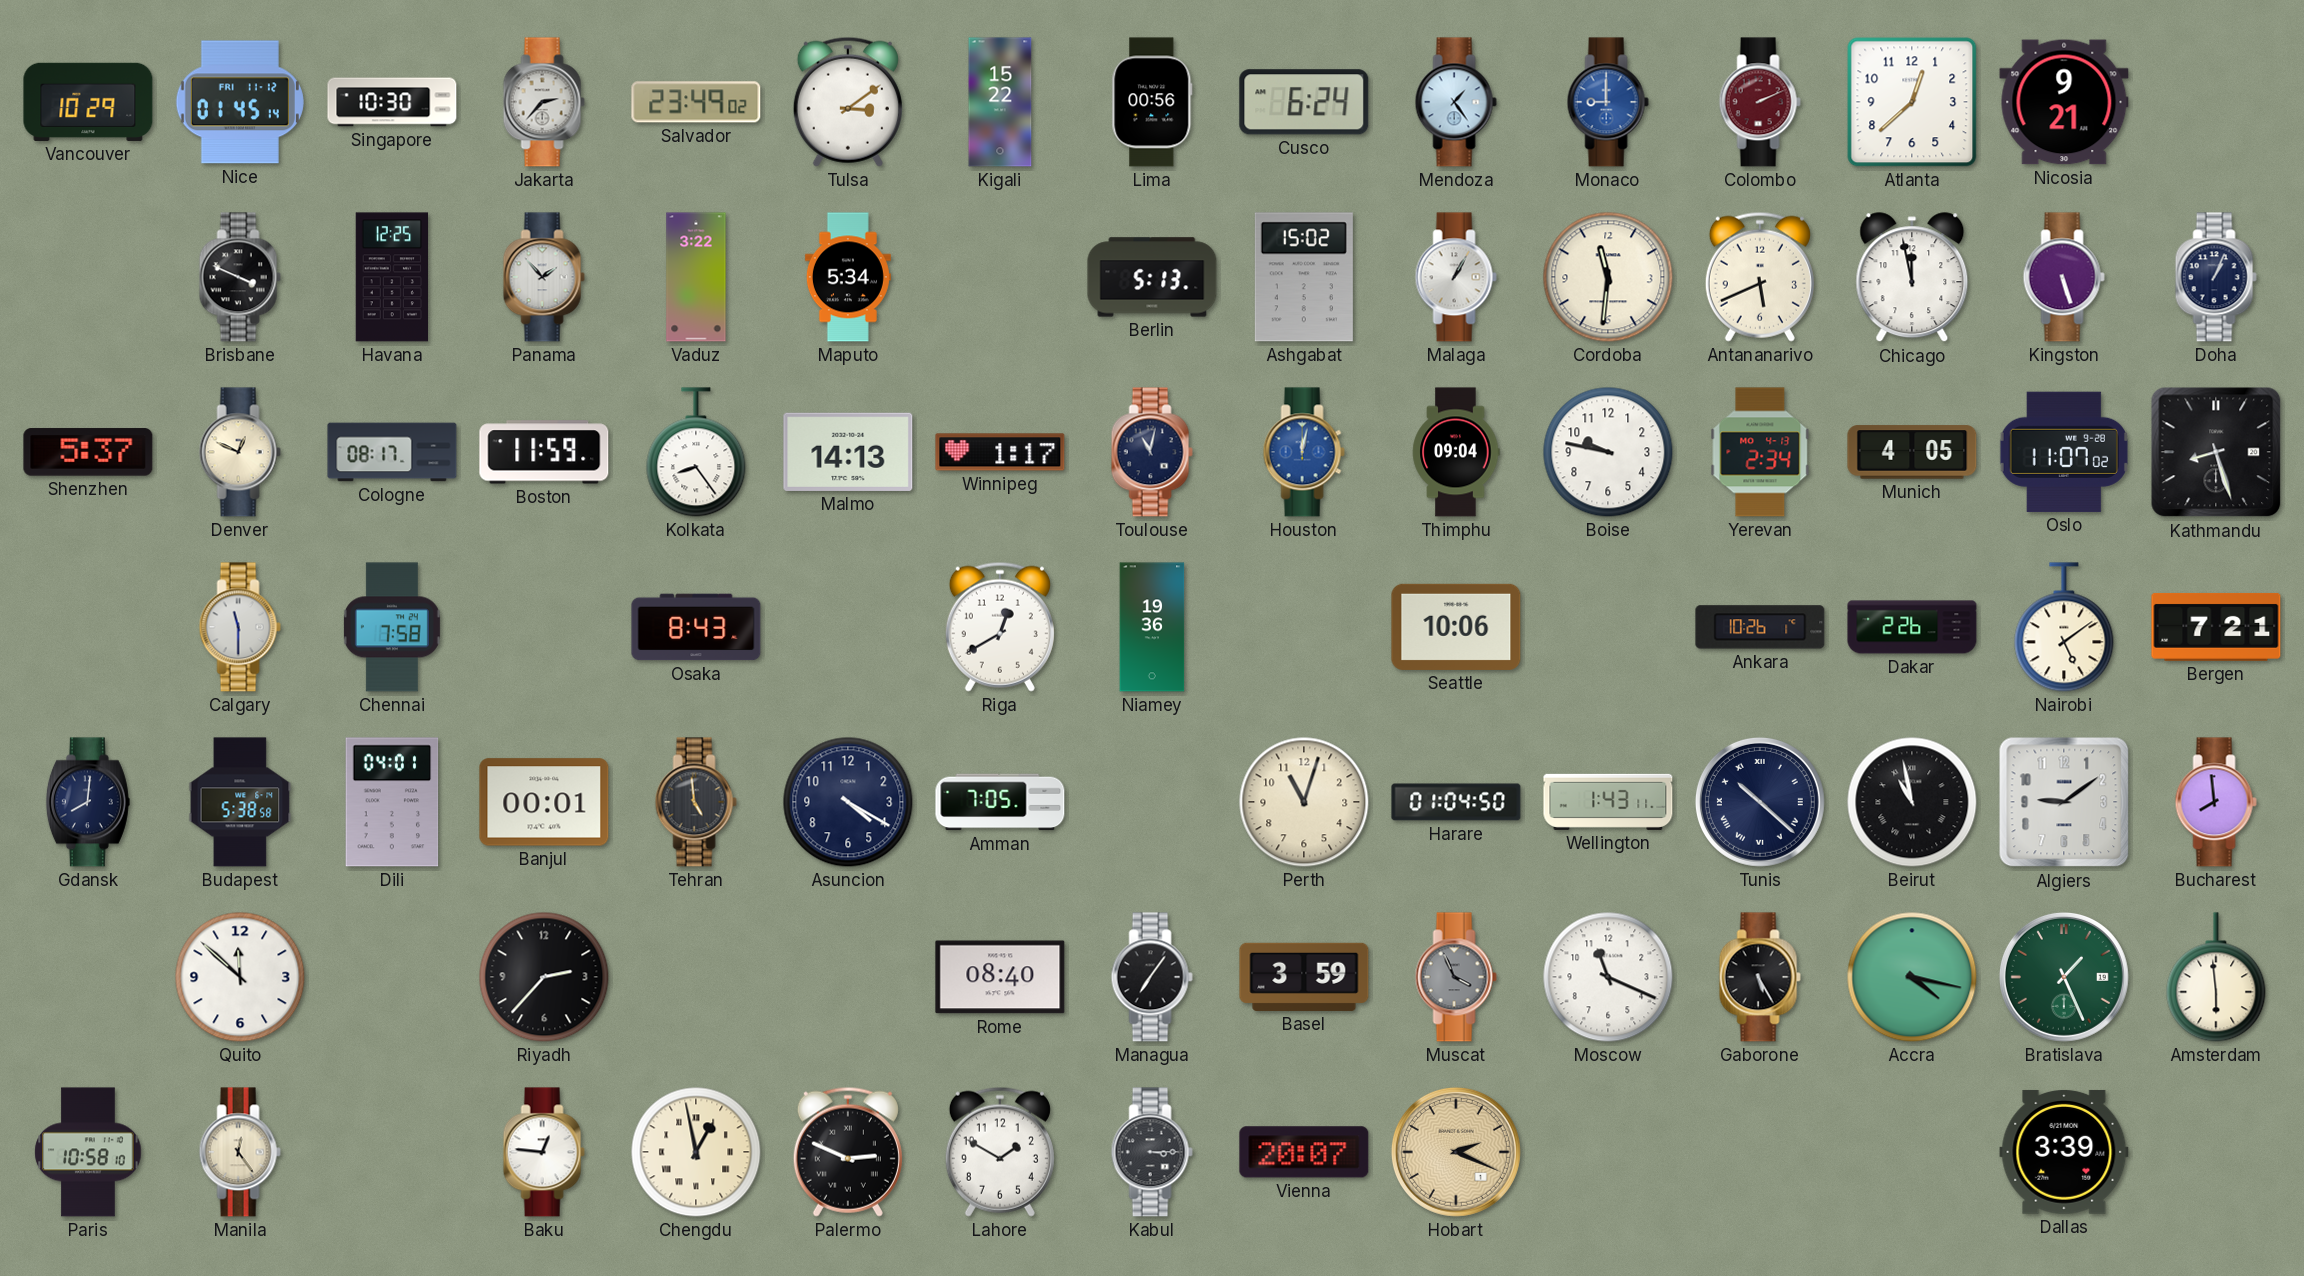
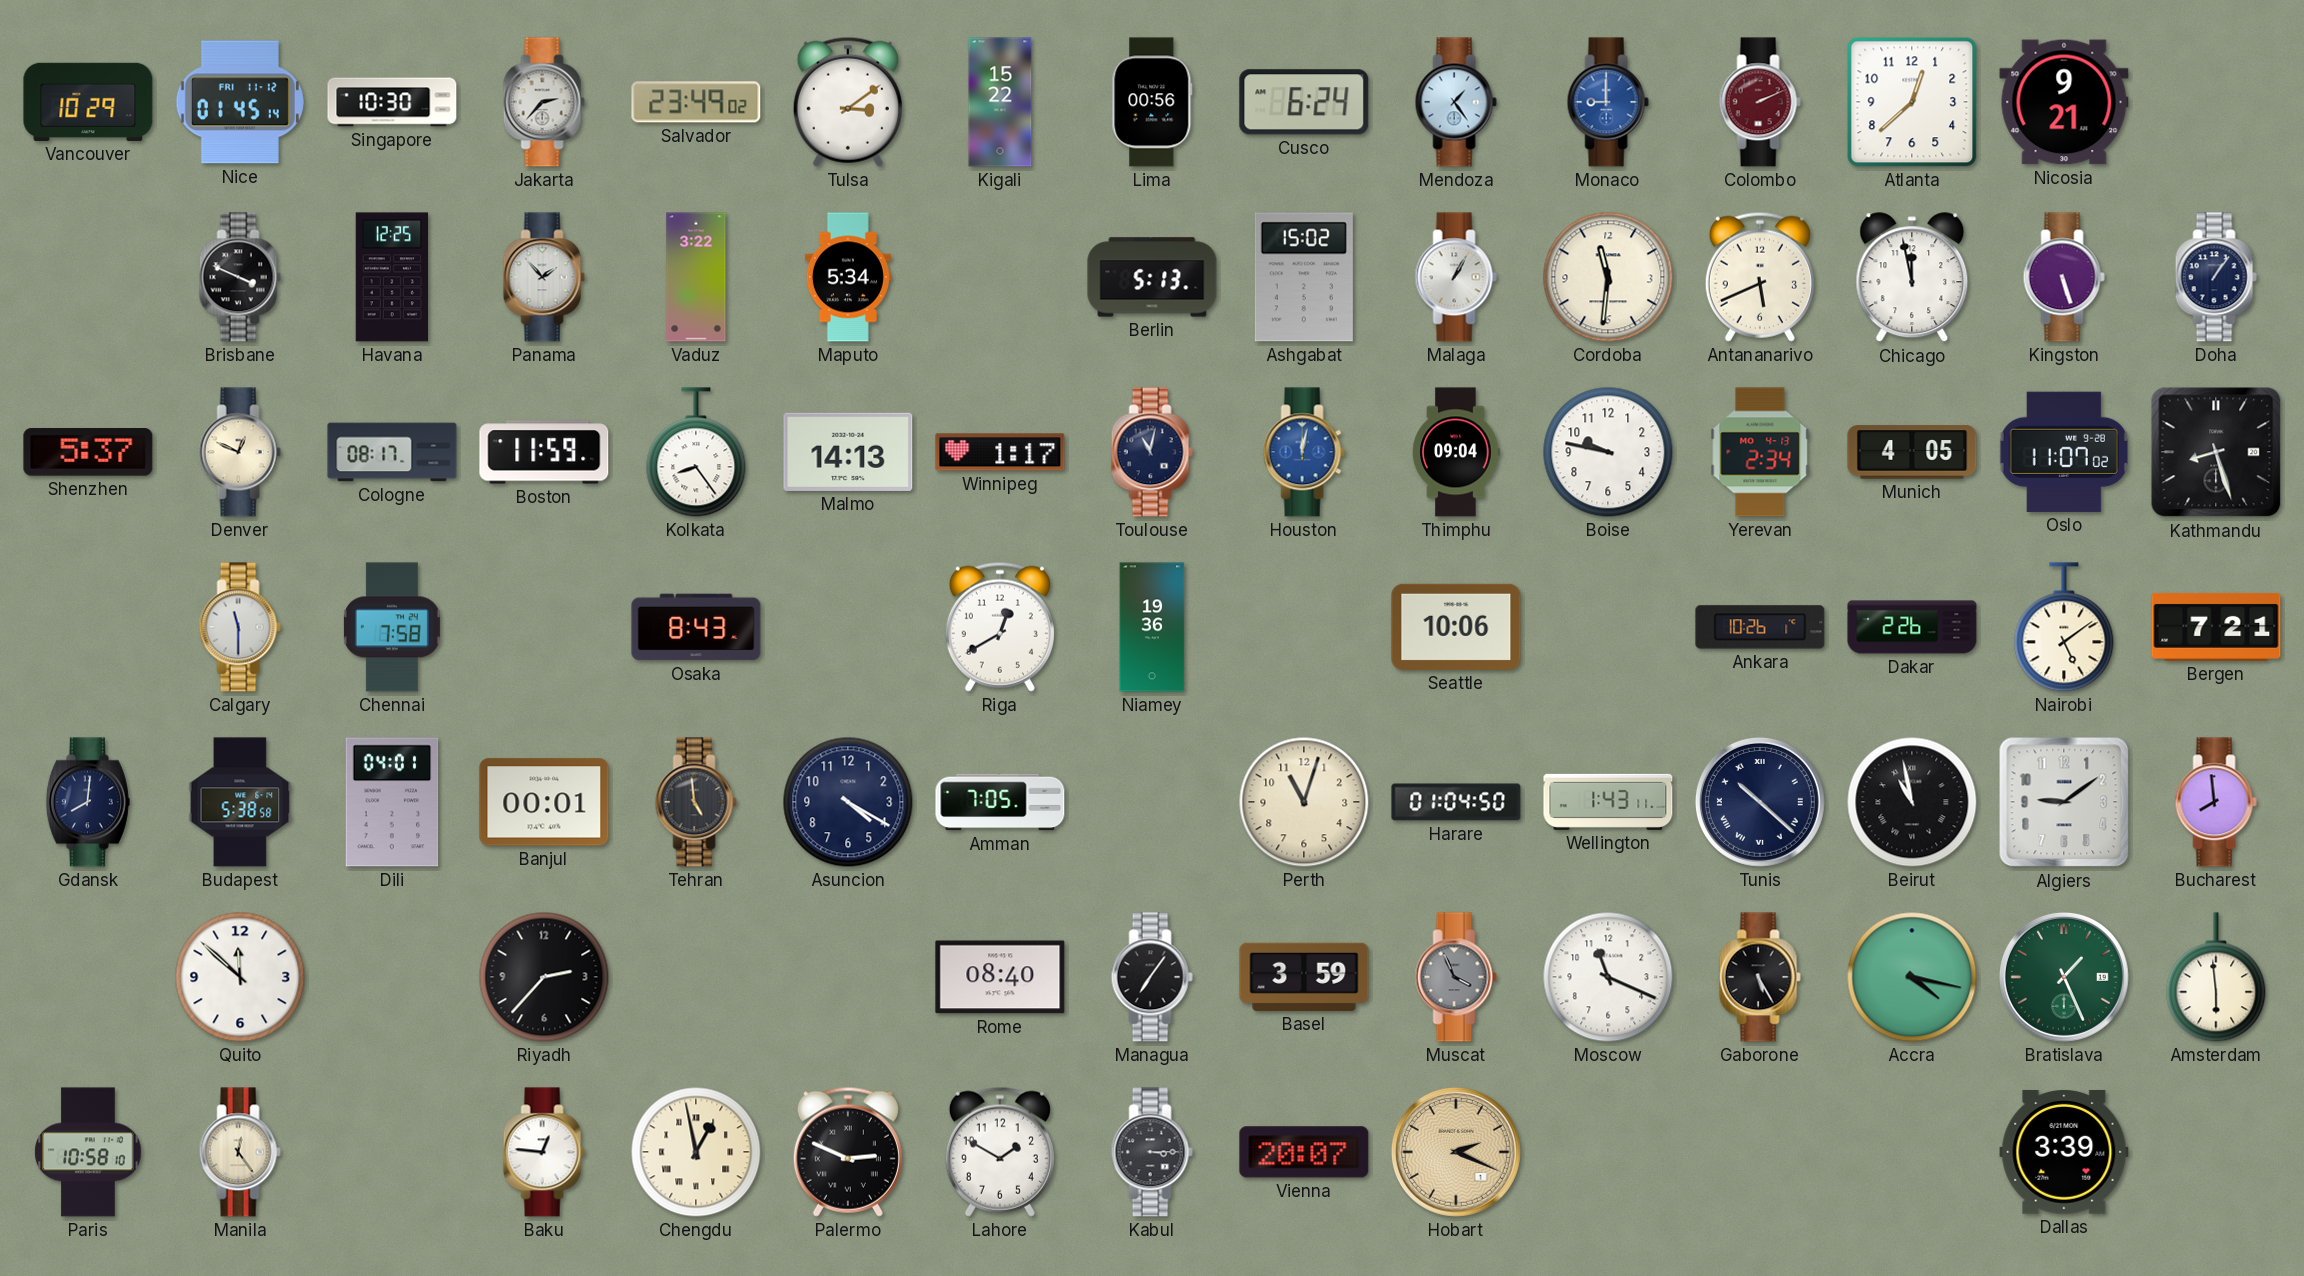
Doha: 1:04 -> 1:06 (2216, 277)
